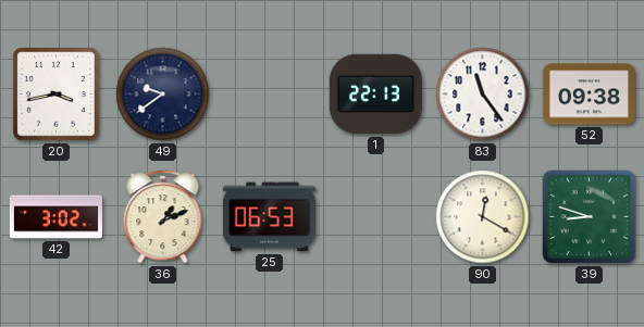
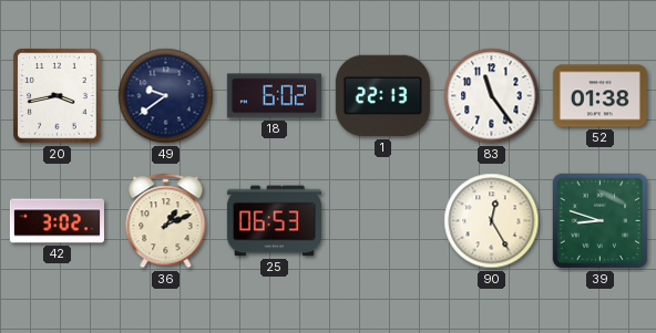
18: none -> 6:02 (274, 96)
52: 09:38 -> 01:38 (599, 96)
90: 12:20 -> 12:25 (492, 221)
